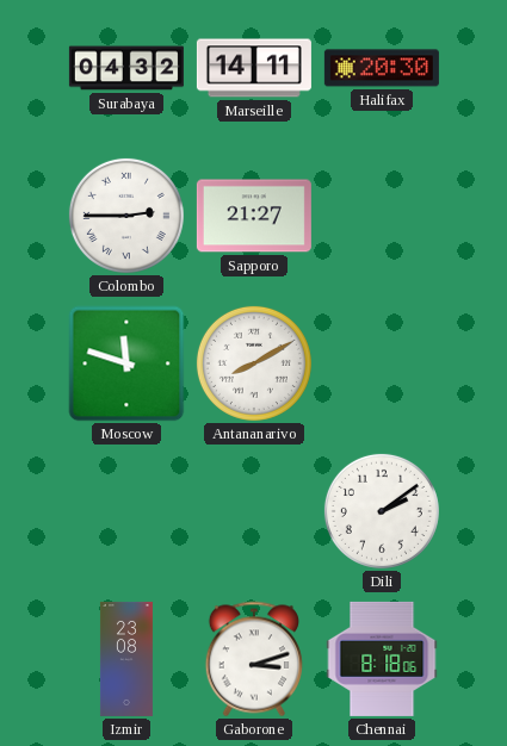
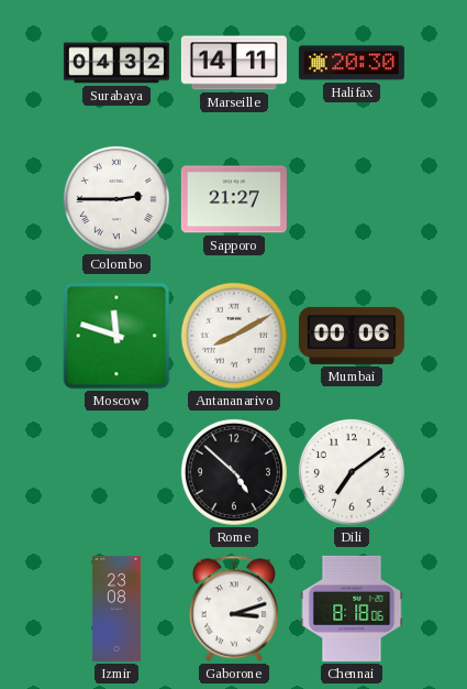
Mumbai: none -> 00:06 (352, 336)
Rome: none -> 4:52 (234, 472)
Dili: 2:09 -> 7:09 (352, 472)
